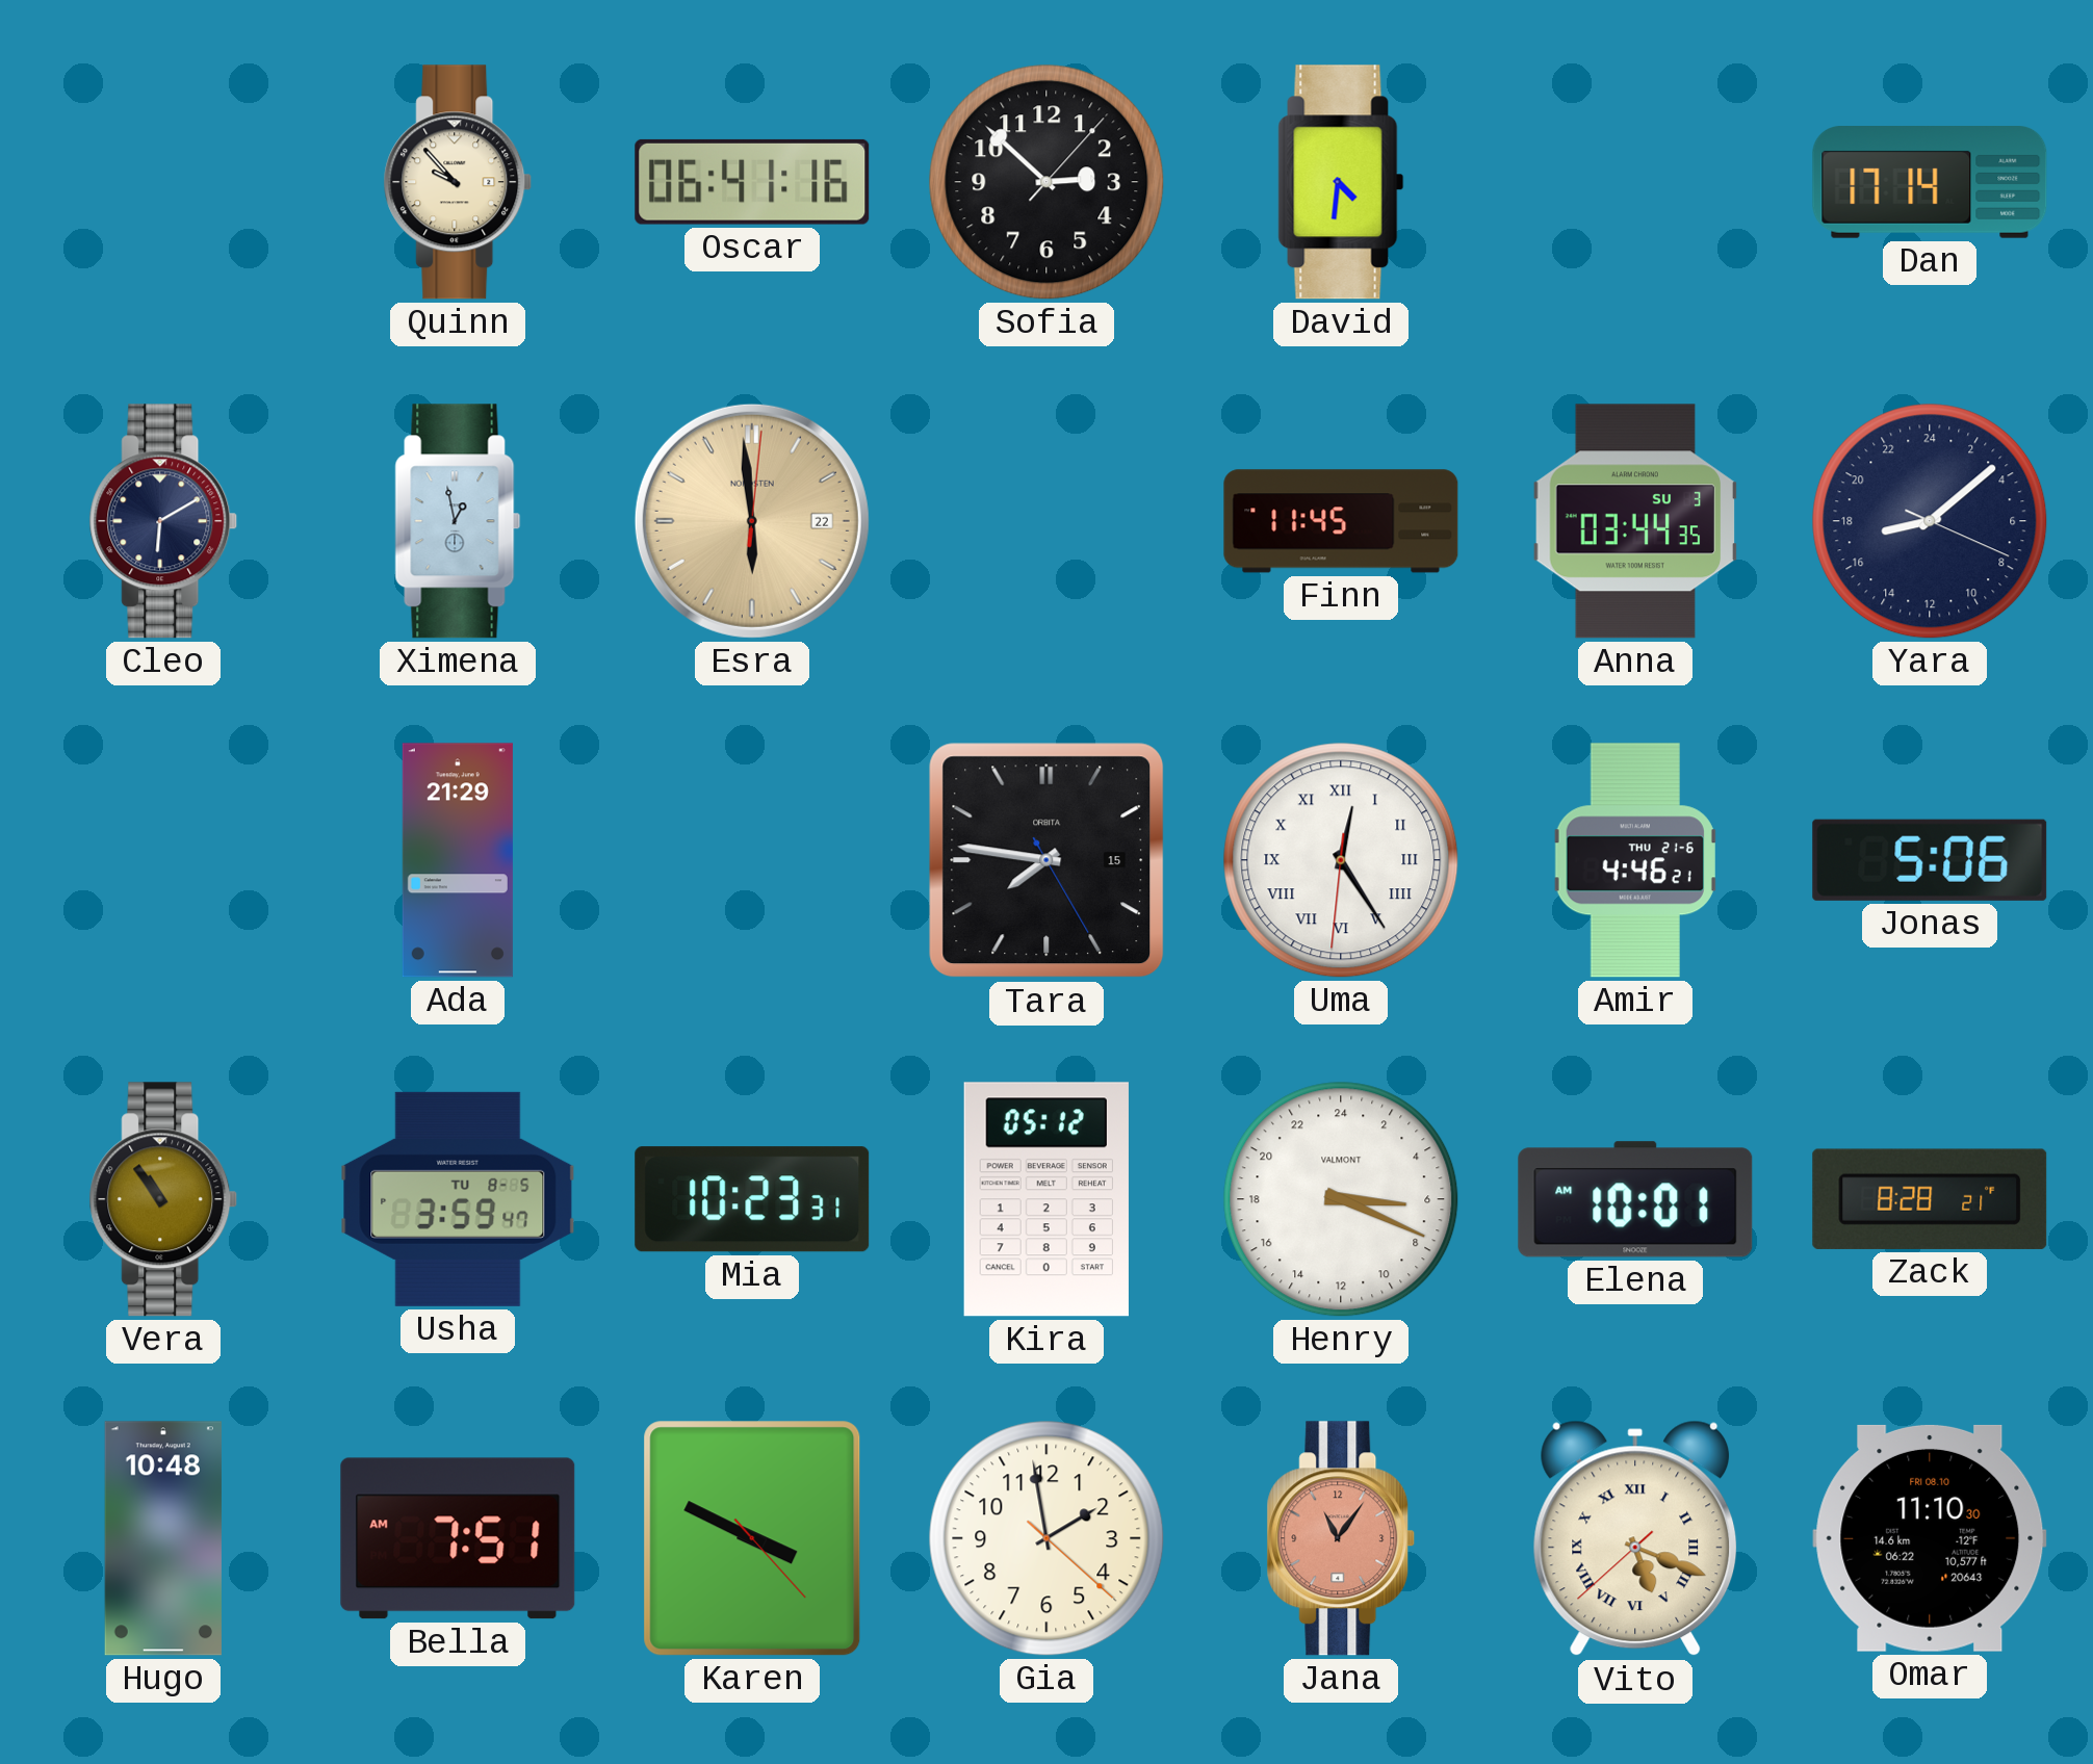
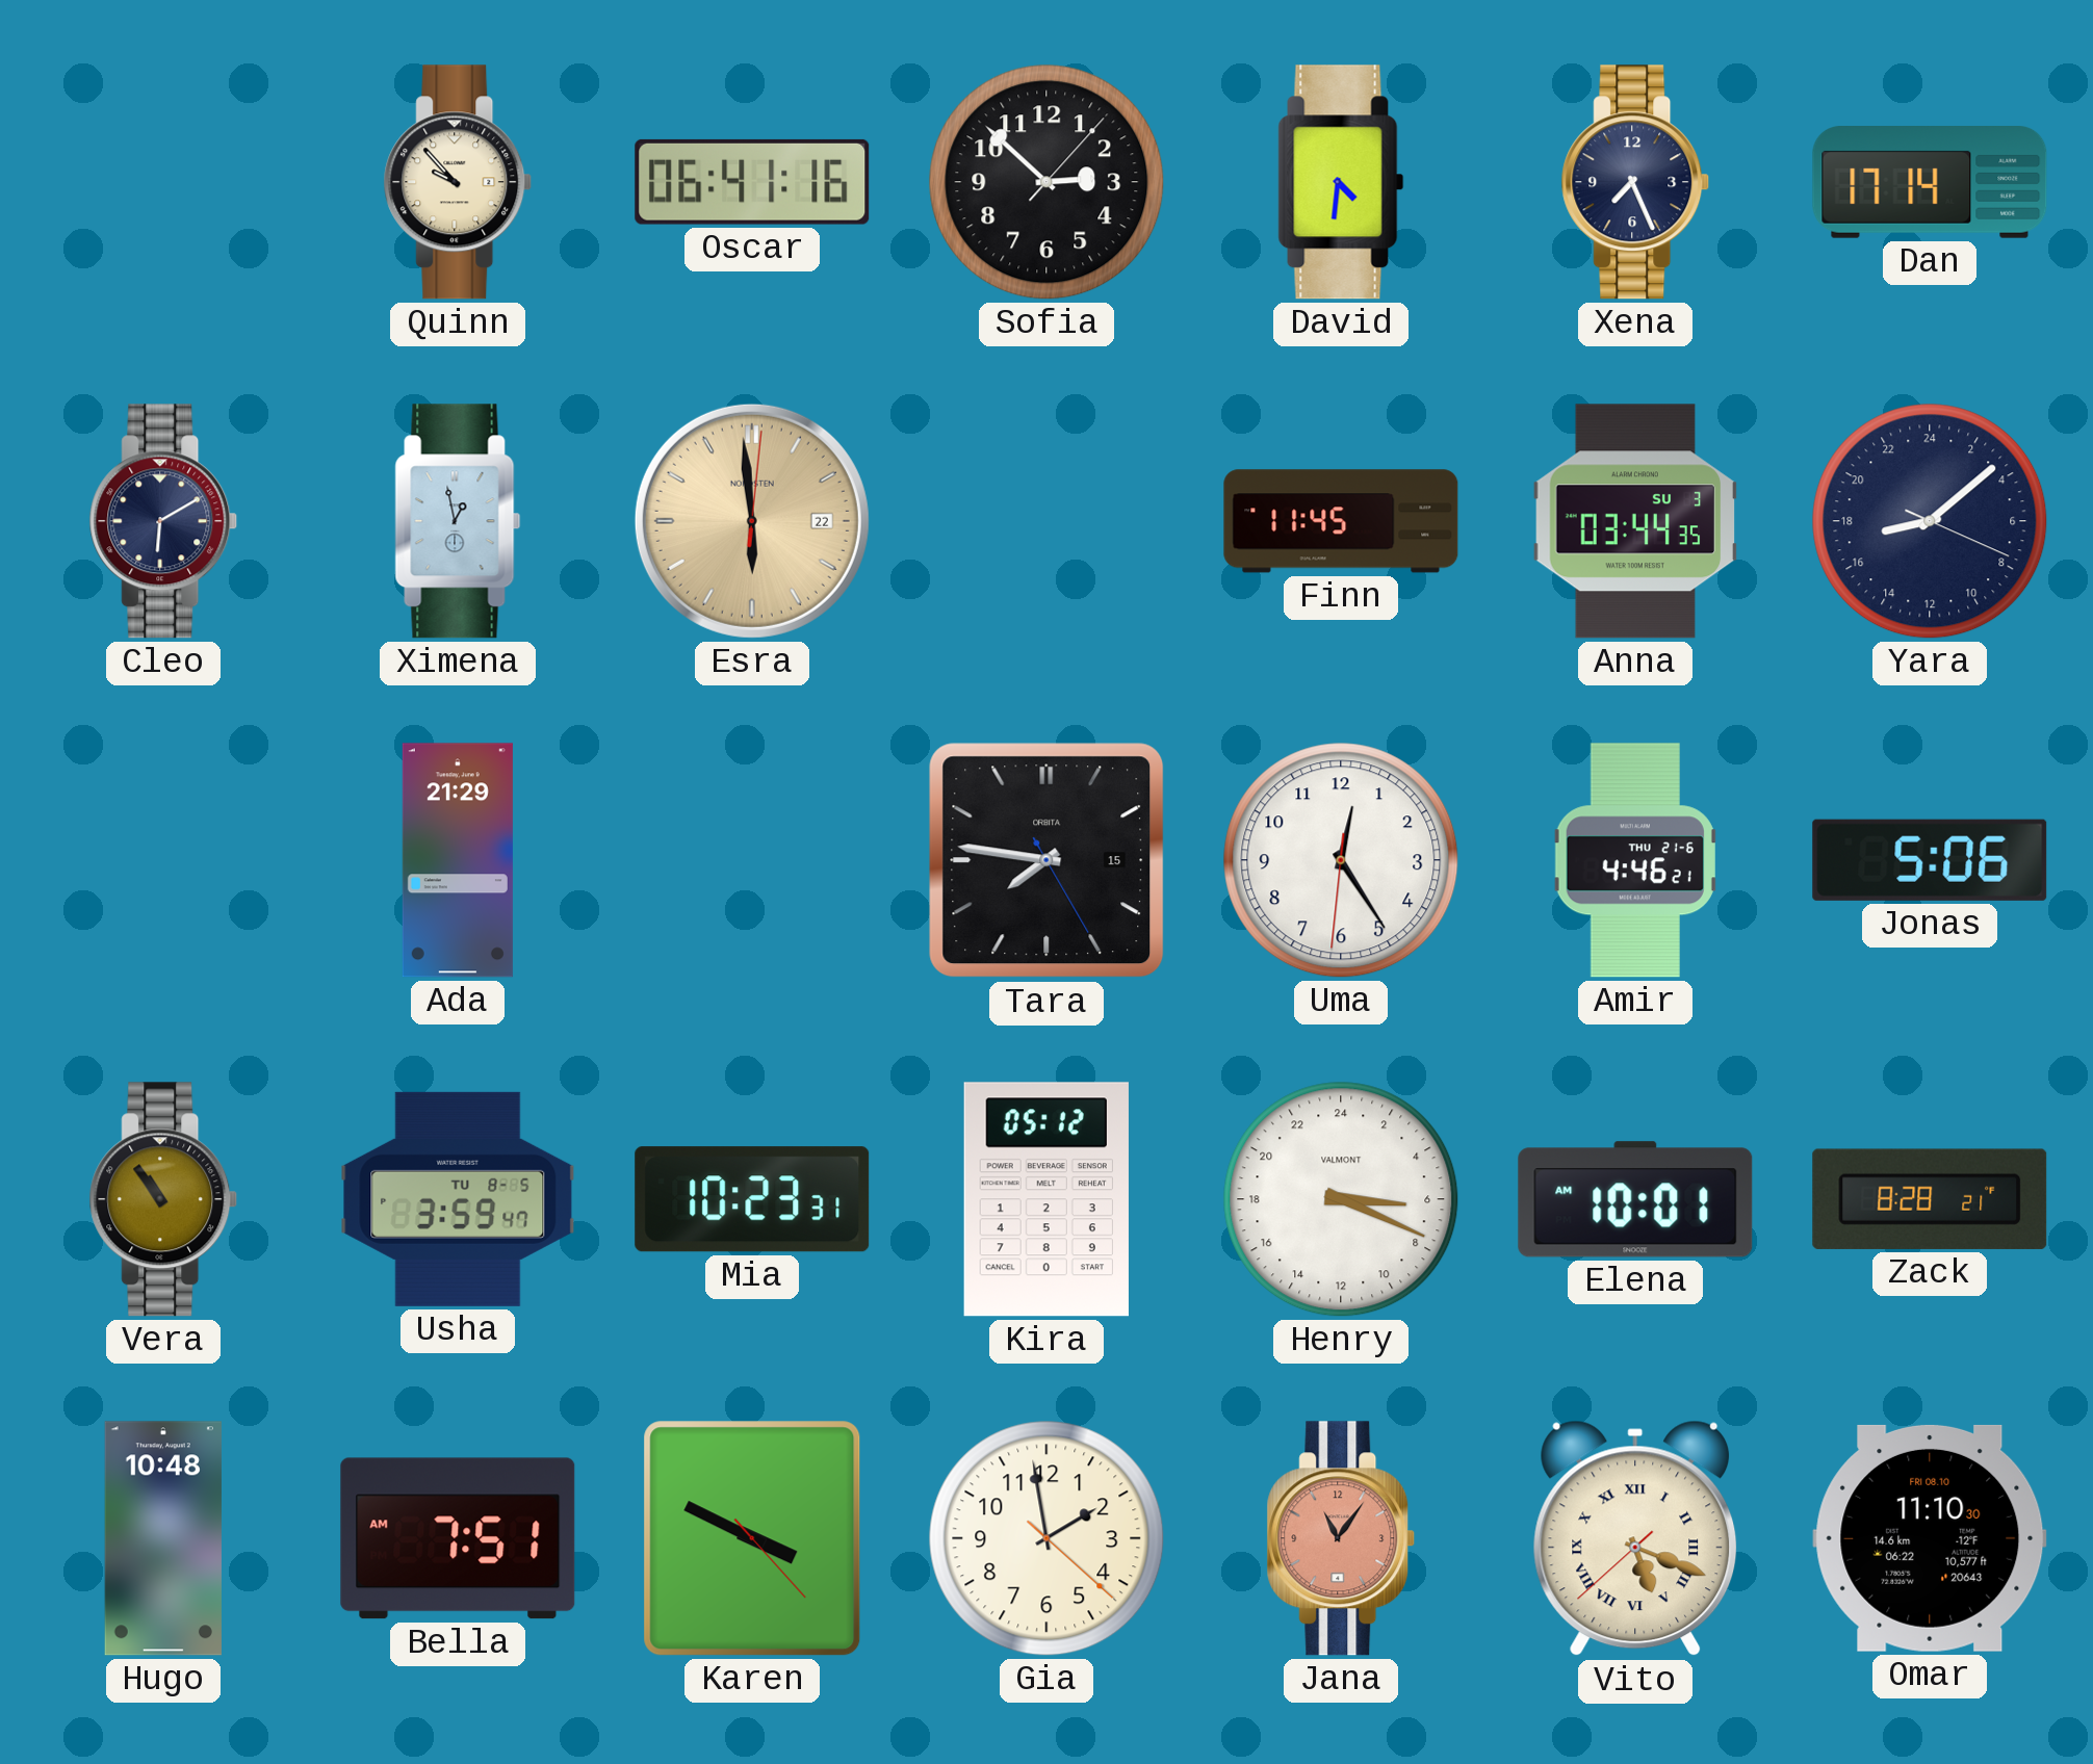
Xena: none -> 7:26 (1635, 182)
Uma numerals: Roman -> Arabic (1341, 860)
